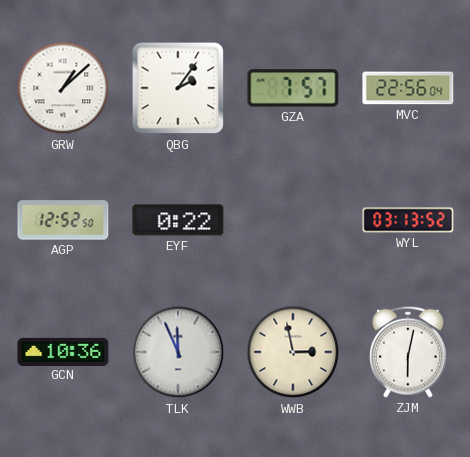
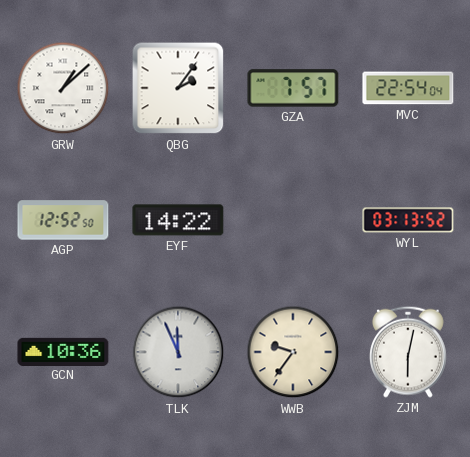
MVC: 22:56 -> 22:54 (408, 88)
EYF: 0:22 -> 14:22 (178, 220)
WWB: 2:58 -> 9:36 (293, 352)
